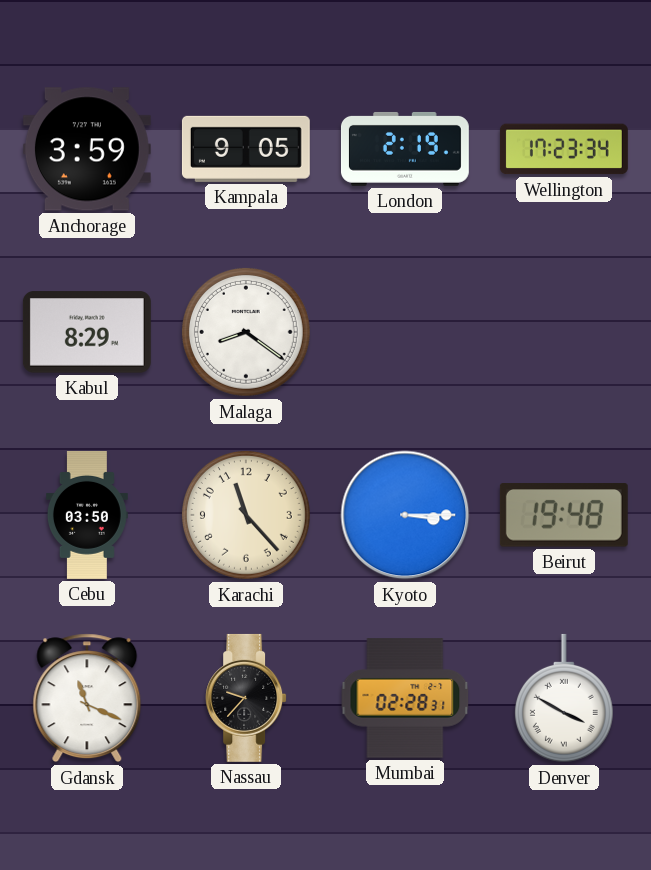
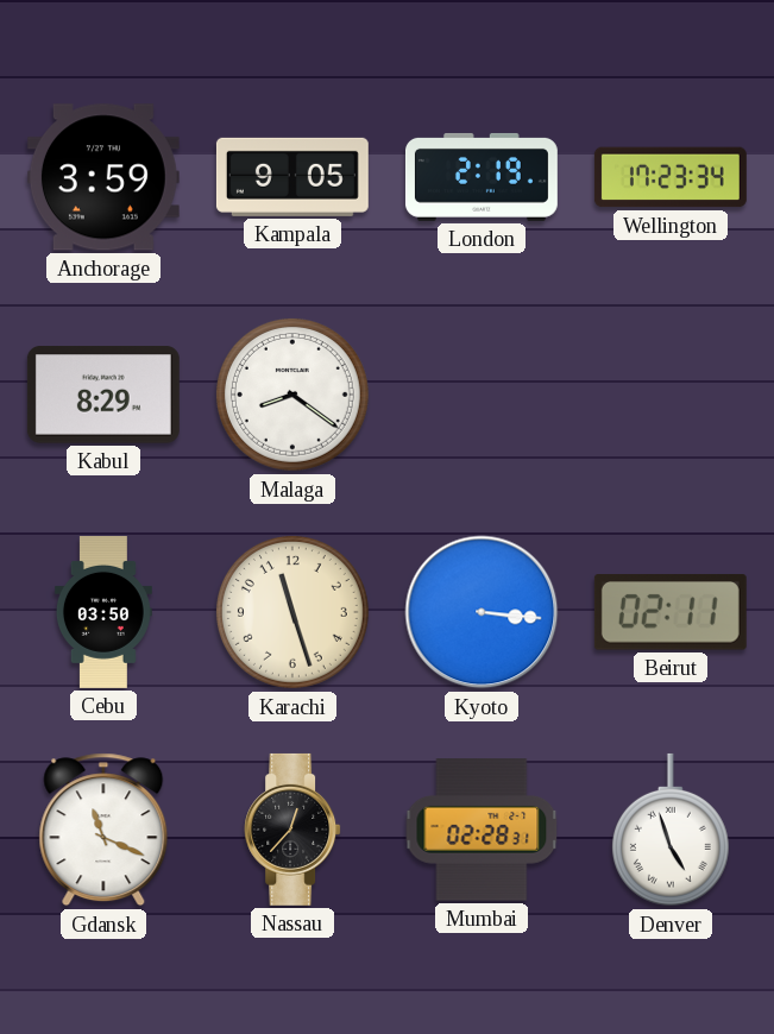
Karachi: 11:23 -> 11:27 (292, 612)
Kyoto: 3:15 -> 3:16 (482, 612)
Beirut: 19:48 -> 02:11 (671, 612)
Nassau: 9:37 -> 12:37 (292, 830)
Denver: 3:50 -> 4:57 (671, 830)
